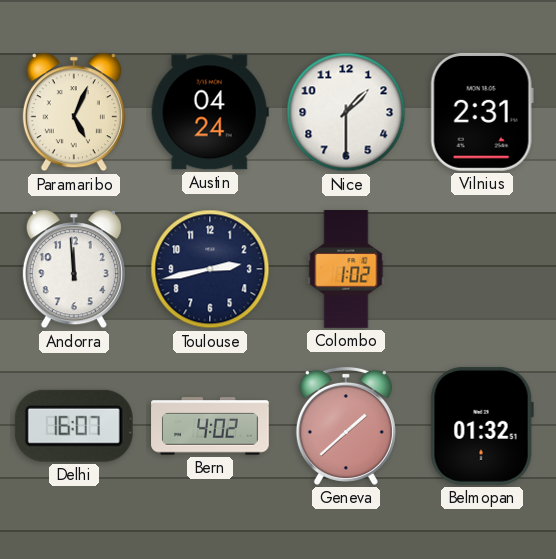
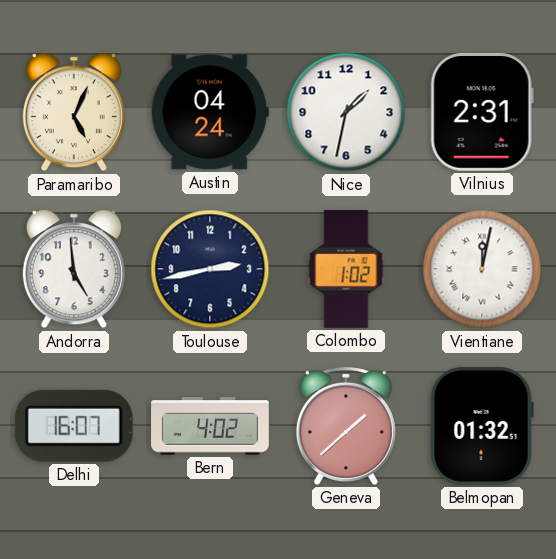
Nice: 1:30 -> 1:32 (346, 112)
Andorra: 11:59 -> 4:59 (74, 269)
Vientiane: none -> 12:02 (482, 269)
